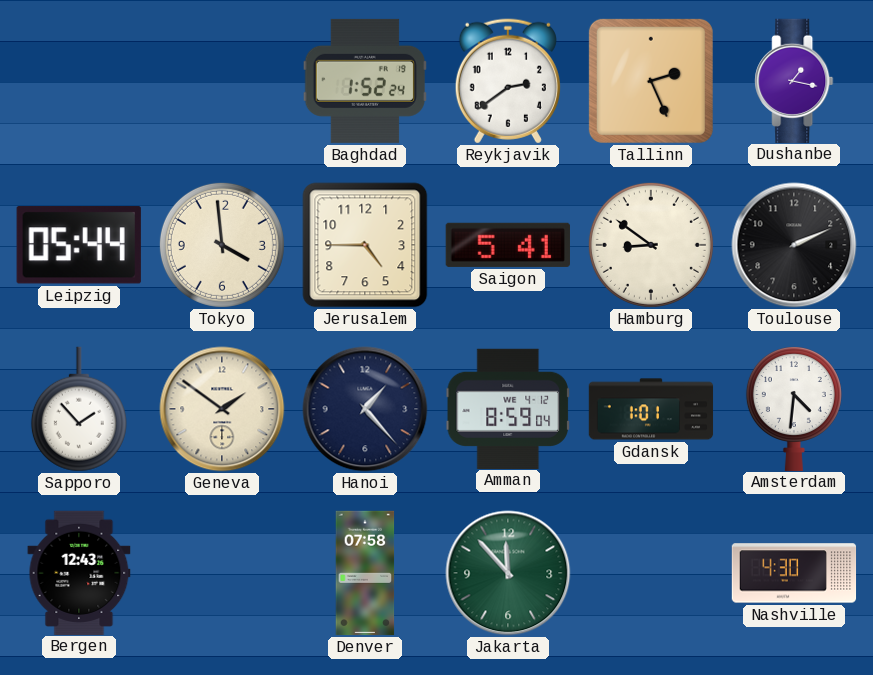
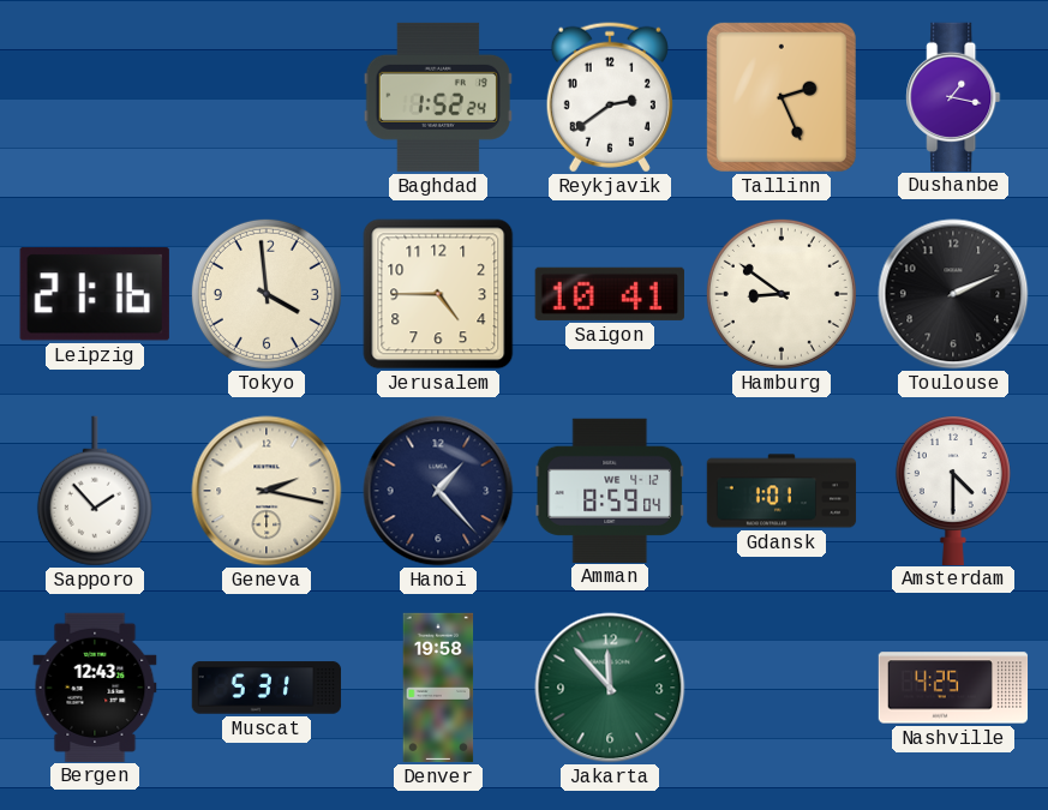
Leipzig: 05:44 -> 21:16 (95, 294)
Saigon: 5:41 -> 10:41 (610, 294)
Geneva: 1:51 -> 2:17 (267, 491)
Amsterdam: 4:31 -> 4:30 (953, 491)
Muscat: none -> 5:31 (267, 688)
Denver: 07:58 -> 19:58 (438, 688)
Nashville: 4:30 -> 4:25 (953, 688)
